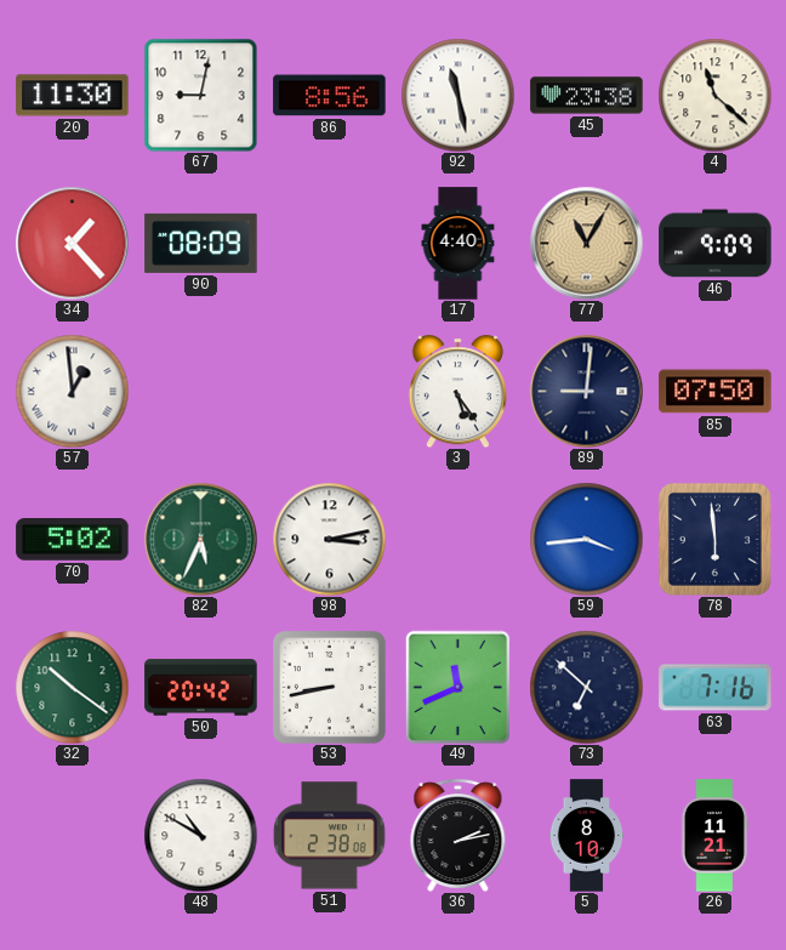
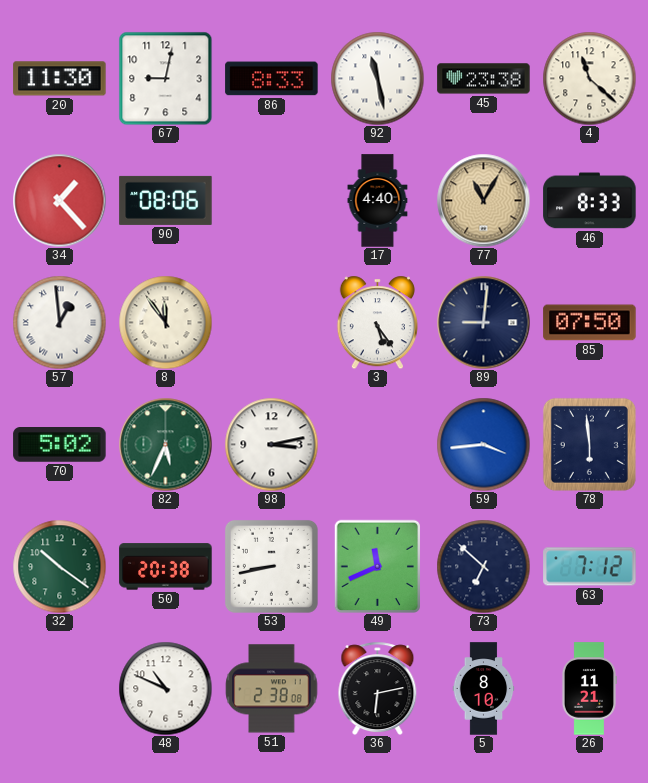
86: 8:56 -> 8:33 (272, 79)
90: 08:09 -> 08:06 (166, 200)
46: 9:09 -> 8:33 (590, 201)
8: none -> 11:54 (165, 322)
50: 20:42 -> 20:38 (166, 567)
63: 7:16 -> 7:12 (590, 567)
48: 10:50 -> 10:49 (165, 688)
36: 2:13 -> 6:13 (378, 688)
